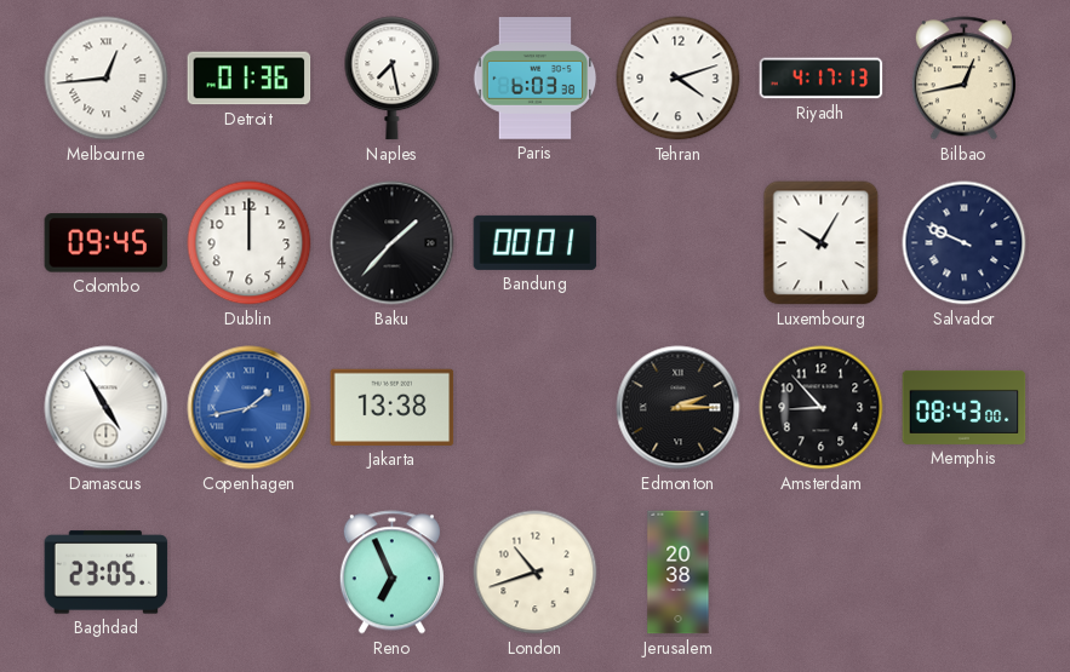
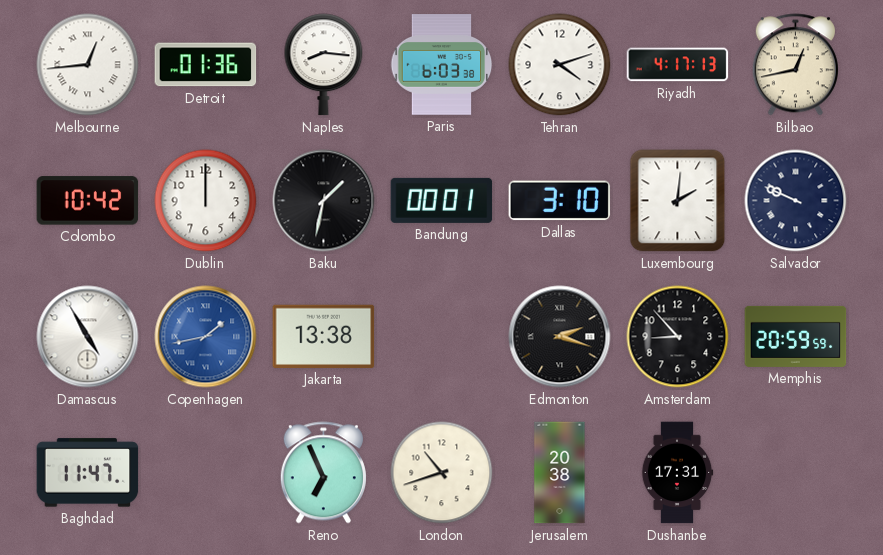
Naples: 7:28 -> 8:16 (324, 65)
Colombo: 09:45 -> 10:42 (88, 201)
Baku: 1:37 -> 1:32 (324, 201)
Dallas: none -> 3:10 (560, 201)
Luxembourg: 10:05 -> 2:01 (678, 201)
Edmonton: 2:15 -> 2:18 (560, 337)
Memphis: 08:43 -> 20:59 (796, 336)
Baghdad: 23:05 -> 11:47 (88, 473)
Dushanbe: none -> 17:31 (677, 473)
